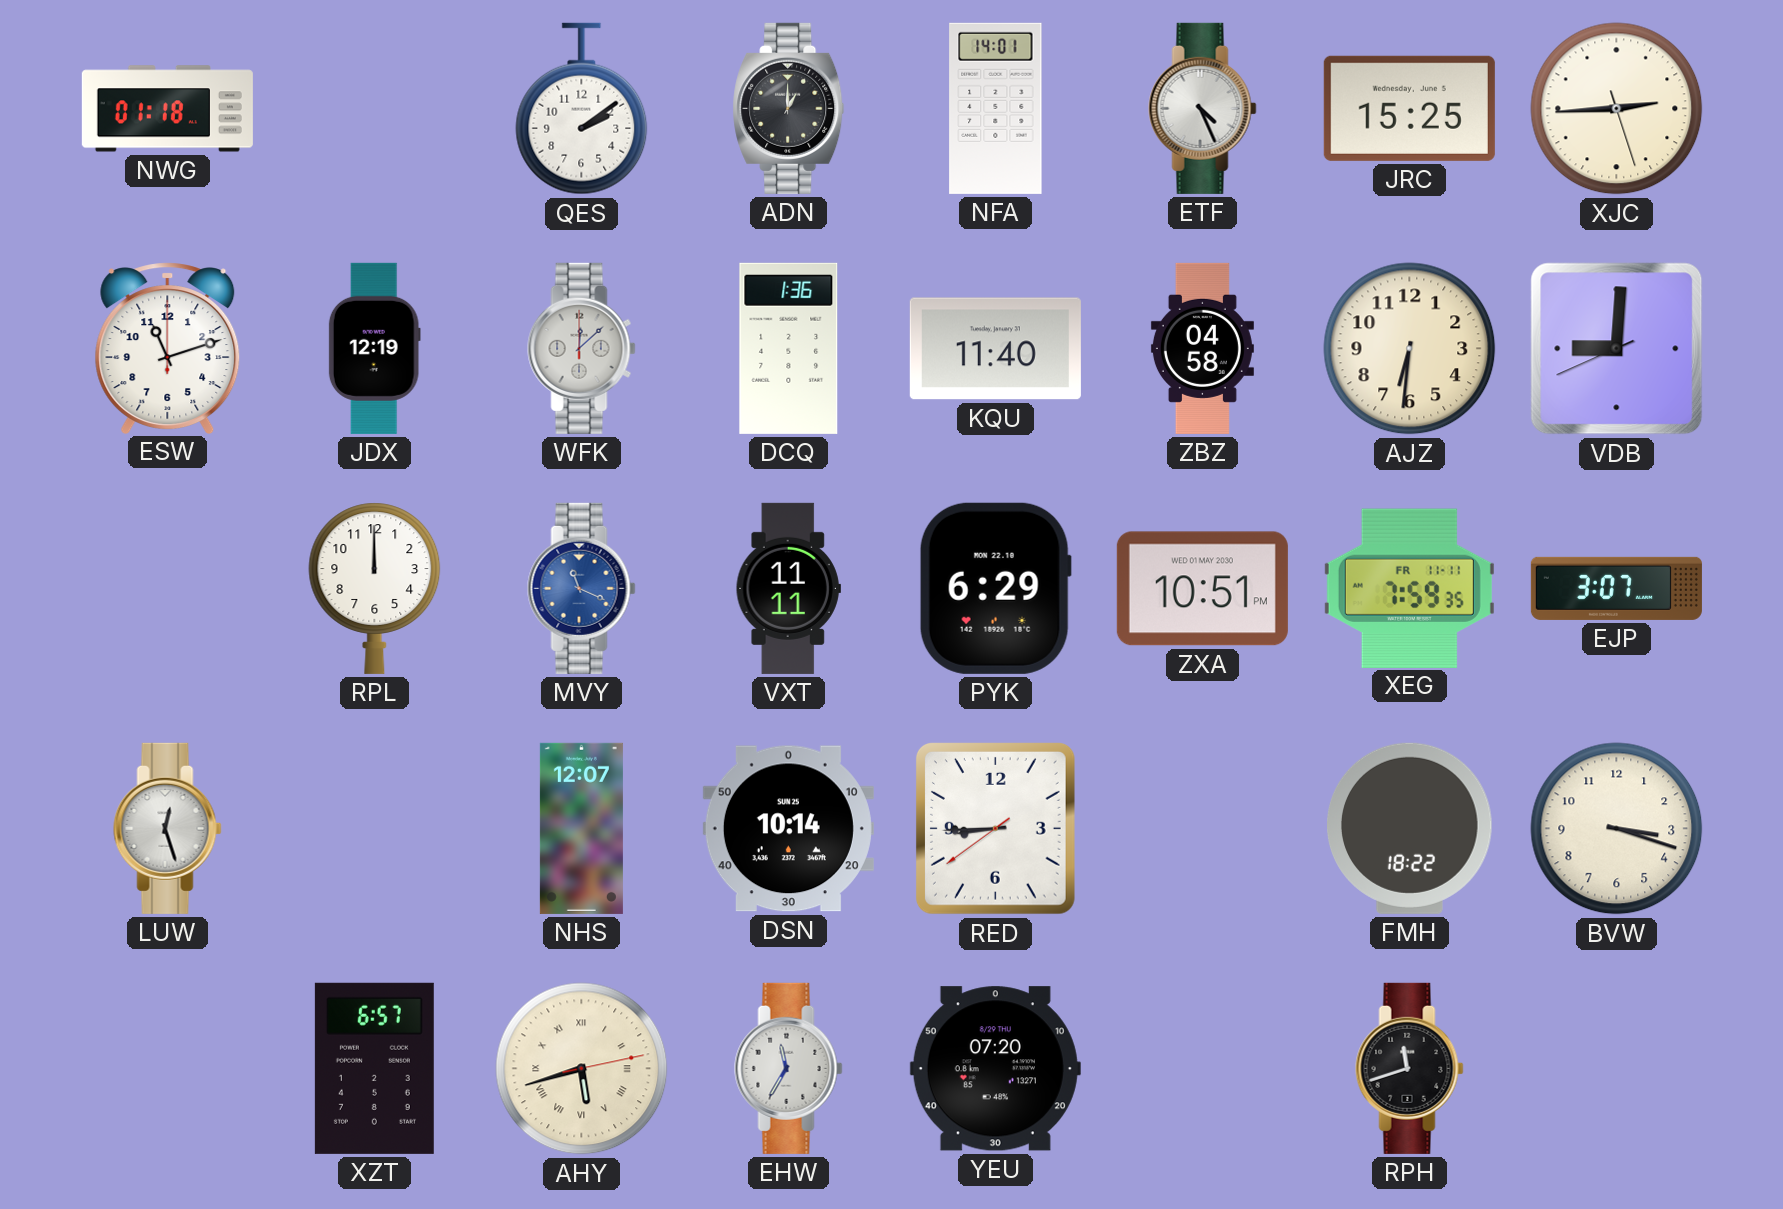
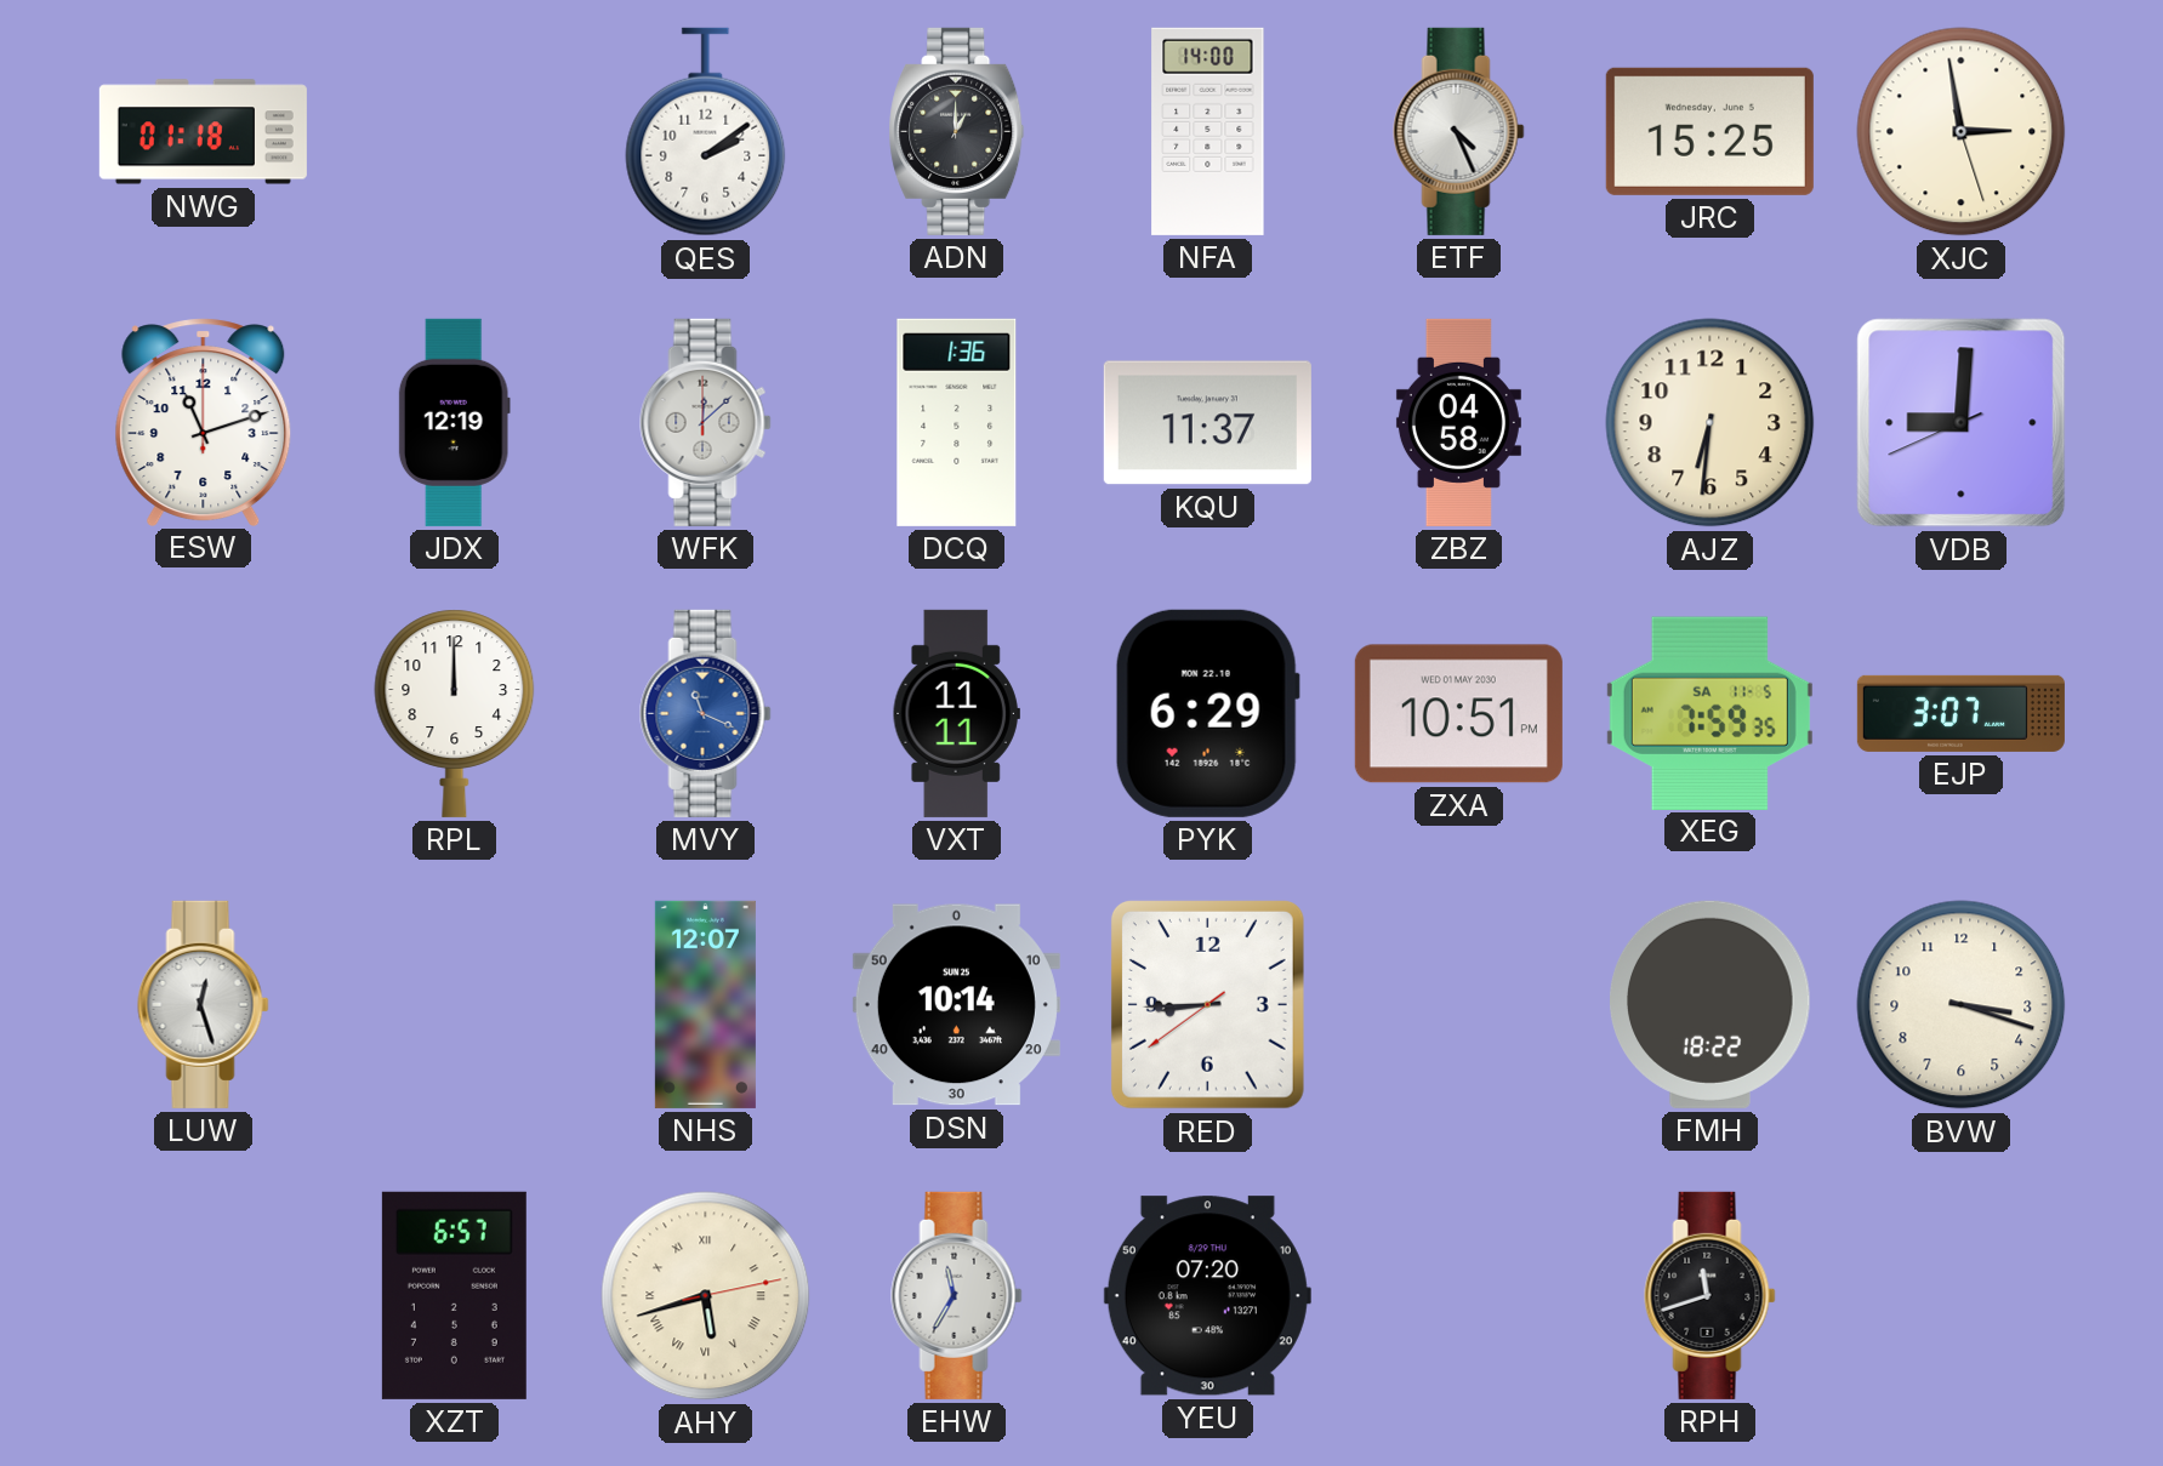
NFA: 14:01 -> 14:00 (1208, 131)
XJC: 2:44 -> 2:58 (1962, 132)
KQU: 11:40 -> 11:37 (1207, 423)
XEG date: FR 11-11 -> SA 11-5 (1709, 713)
